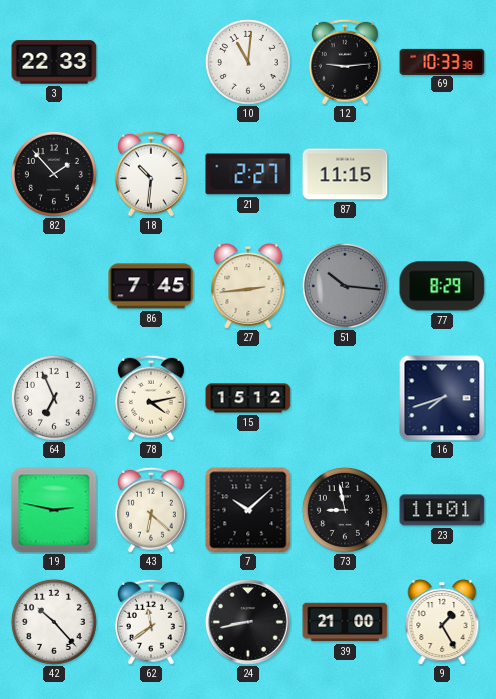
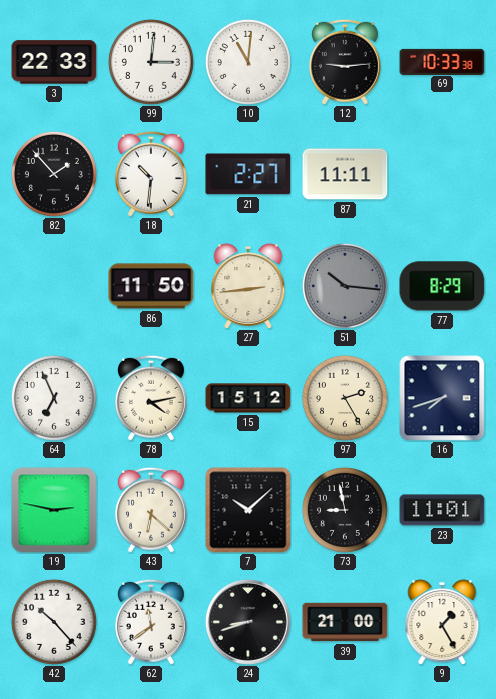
99: none -> 3:01 (151, 62)
87: 11:15 -> 11:11 (345, 174)
86: 7:45 -> 11:50 (151, 286)
97: none -> 2:25 (345, 398)
24: 8:43 -> 8:42 (248, 622)
